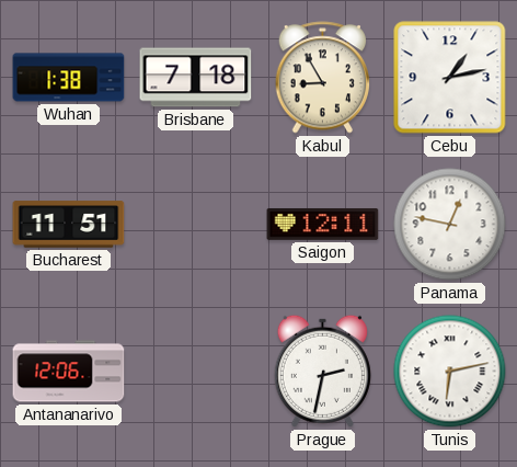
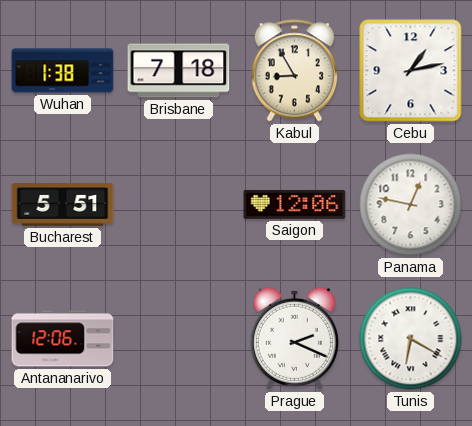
Bucharest: 11:51 -> 5:51 (63, 205)
Saigon: 12:11 -> 12:06 (295, 205)
Prague: 2:32 -> 2:19 (294, 338)
Tunis: 6:13 -> 6:20 (411, 339)
